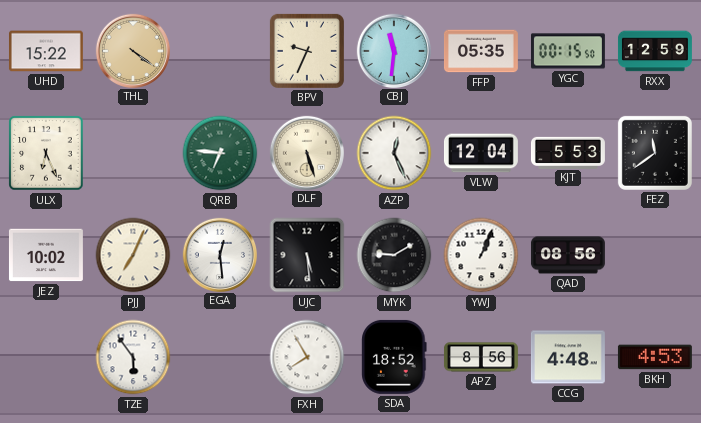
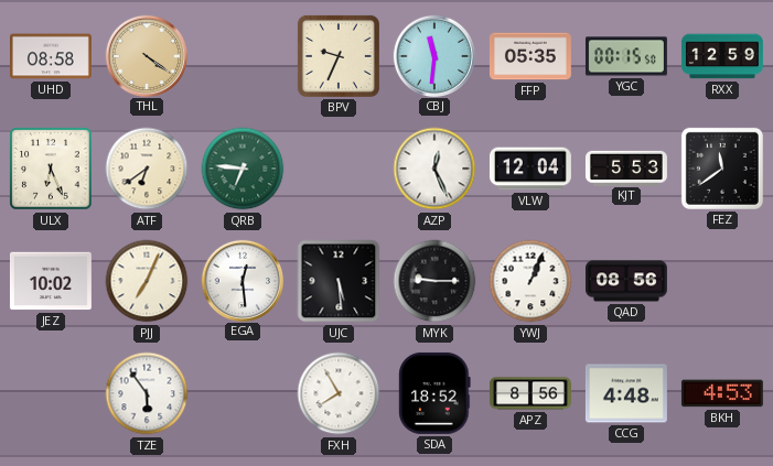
UHD: 15:22 -> 08:58 (51, 56)
ATF: none -> 6:39 (147, 169)
DLF: 5:27 -> none (306, 152)
MYK: 9:10 -> 9:15 (434, 281)
